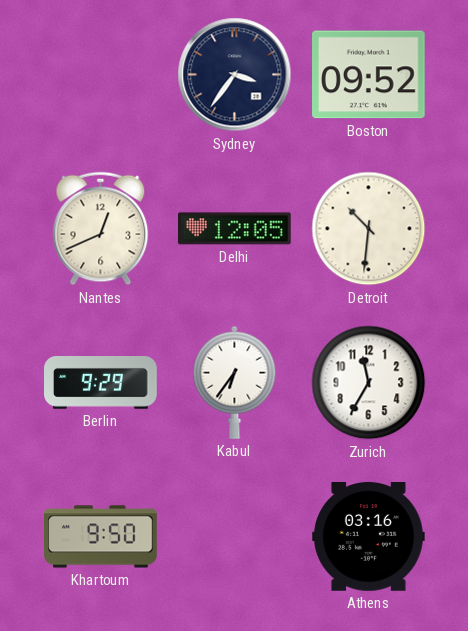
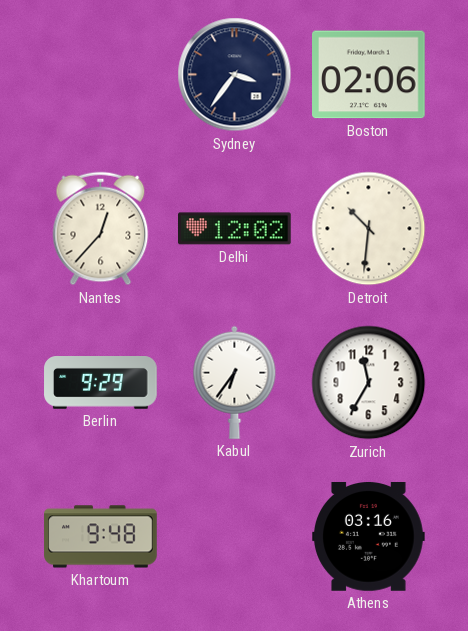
Boston: 09:52 -> 02:06 (369, 75)
Nantes: 12:41 -> 12:37 (101, 229)
Delhi: 12:05 -> 12:02 (235, 229)
Khartoum: 9:50 -> 9:48 (101, 537)
